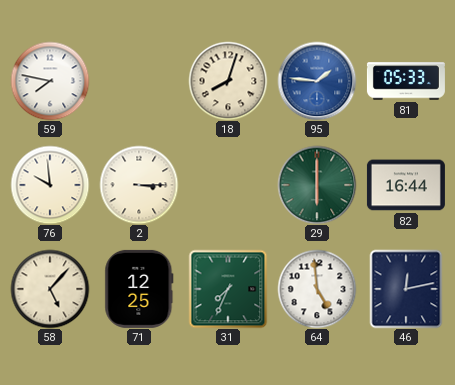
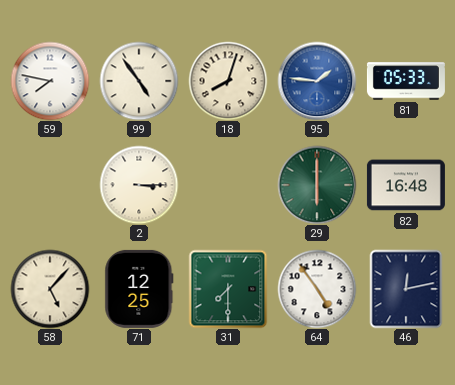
99: none -> 4:54 (139, 81)
76: 9:59 -> none (50, 185)
82: 16:44 -> 16:48 (406, 185)
31: 7:34 -> 7:30 (228, 289)
64: 4:59 -> 4:54 (317, 289)
